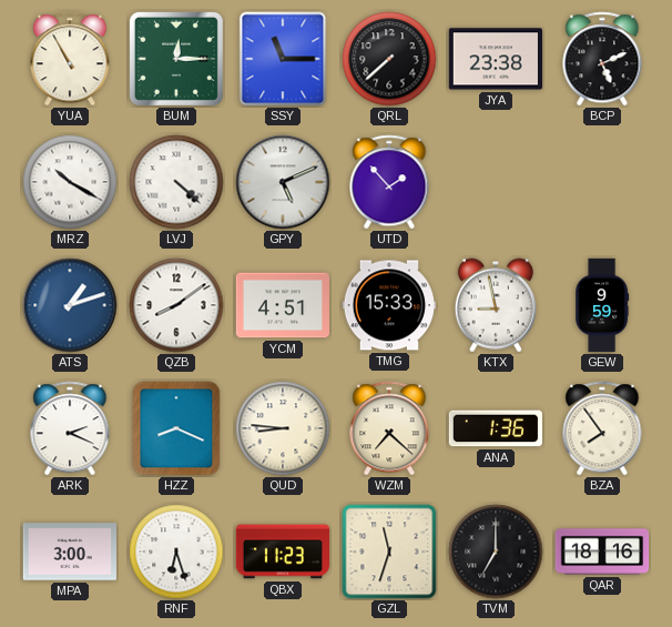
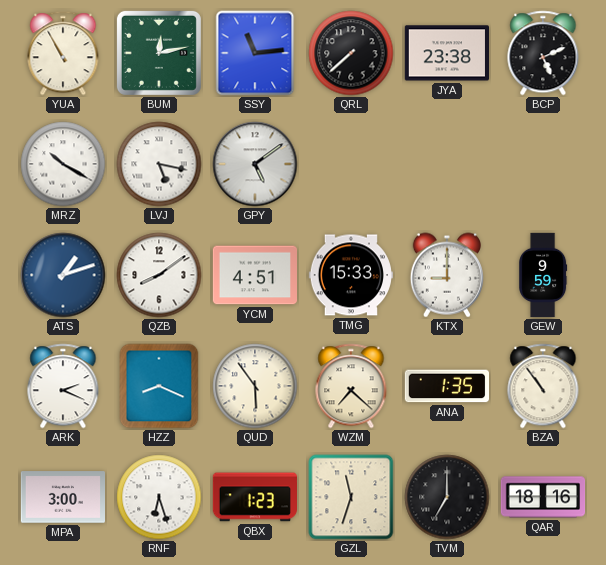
BUM: 12:15 -> 12:13 (159, 53)
SSY: 11:15 -> 11:14 (255, 53)
LVJ: 4:22 -> 5:17 (159, 164)
GPY: 5:11 -> 5:09 (255, 164)
UTD: 1:53 -> none (389, 182)
KTX: 8:58 -> 9:00 (447, 275)
QUD: 8:46 -> 5:54 (255, 386)
ANA: 1:36 -> 1:35 (446, 386)
BZA: 7:54 -> 10:54 (543, 386)
QBX: 11:23 -> 1:23 (254, 497)
